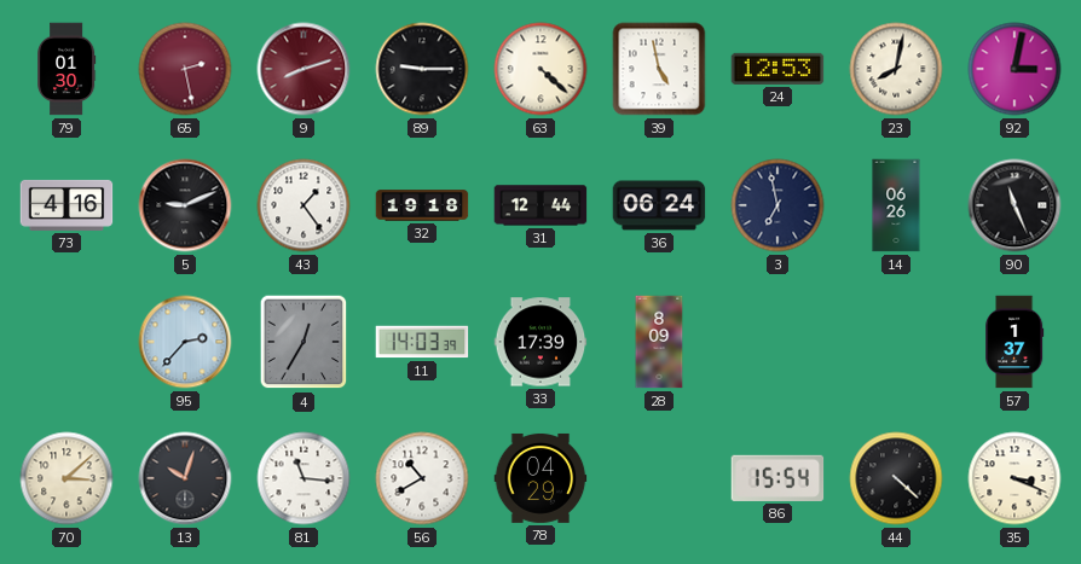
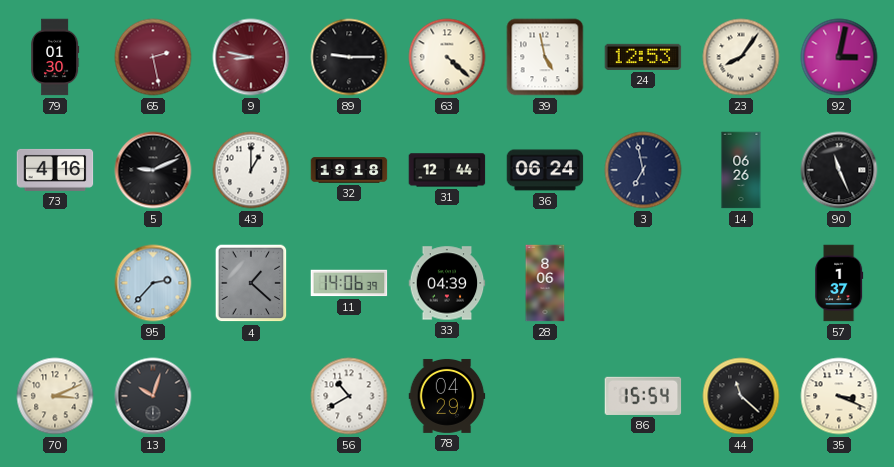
9: 8:12 -> 8:47 (251, 57)
23: 8:02 -> 8:06 (741, 57)
43: 1:24 -> 1:00 (251, 170)
4: 12:35 -> 1:22 (251, 283)
11: 14:03 -> 14:06 (349, 283)
33: 17:39 -> 04:39 (447, 283)
28: 8:09 -> 8:06 (545, 283)
70: 3:08 -> 3:11 (55, 396)
81: 11:16 -> none (304, 478)
44: 4:22 -> 11:22 (741, 396)
